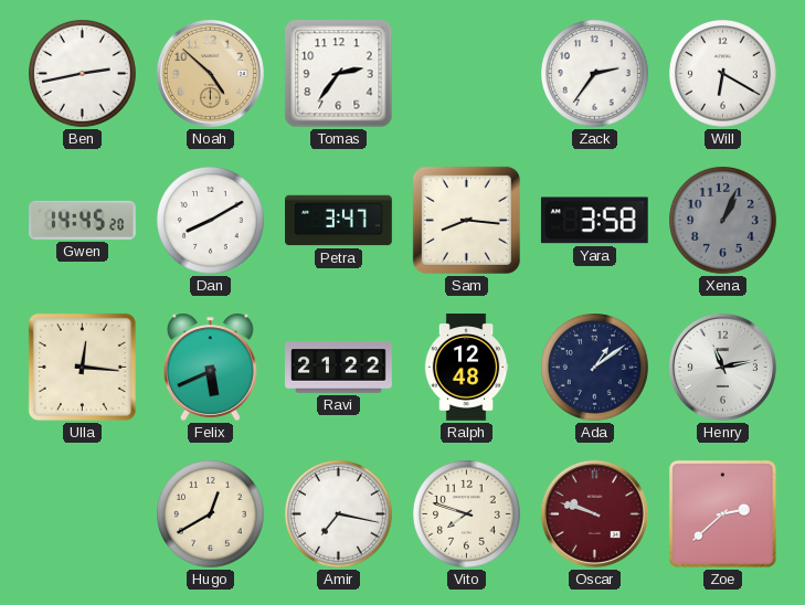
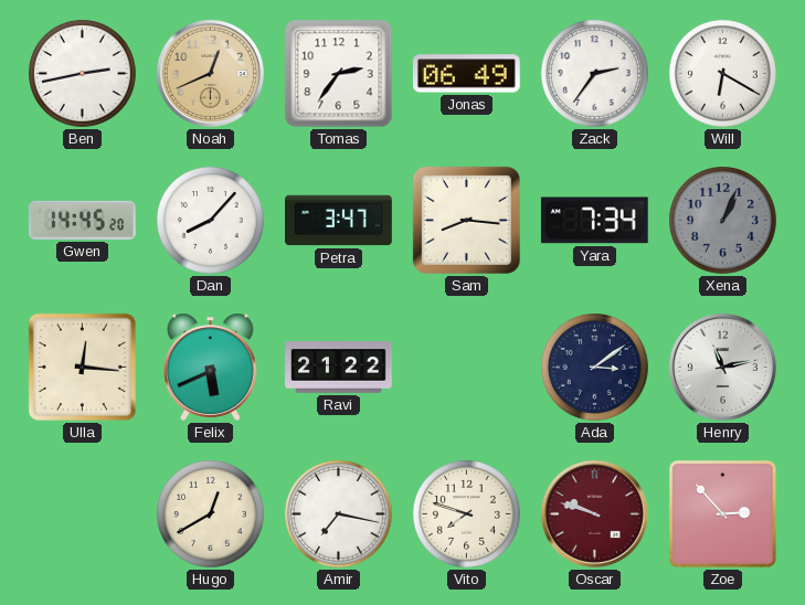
Noah: 4:52 -> 12:41 (210, 73)
Jonas: none -> 06:49 (466, 74)
Dan: 8:10 -> 8:07 (211, 221)
Yara: 3:58 -> 7:34 (594, 221)
Ralph: 12:48 -> none (466, 368)
Ada: 1:09 -> 3:09 (595, 368)
Zoe: 2:38 -> 2:53 (723, 514)
